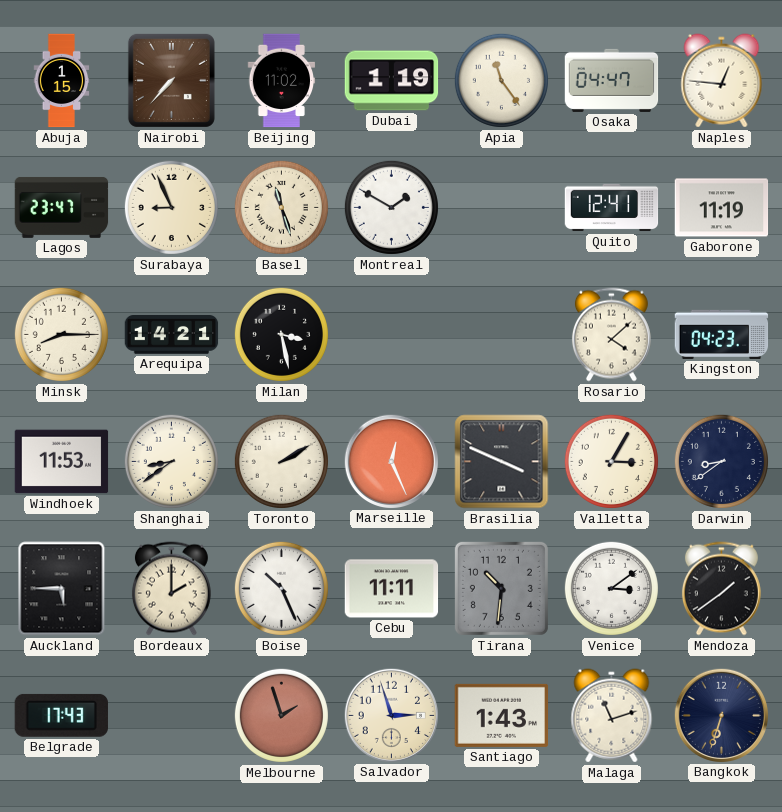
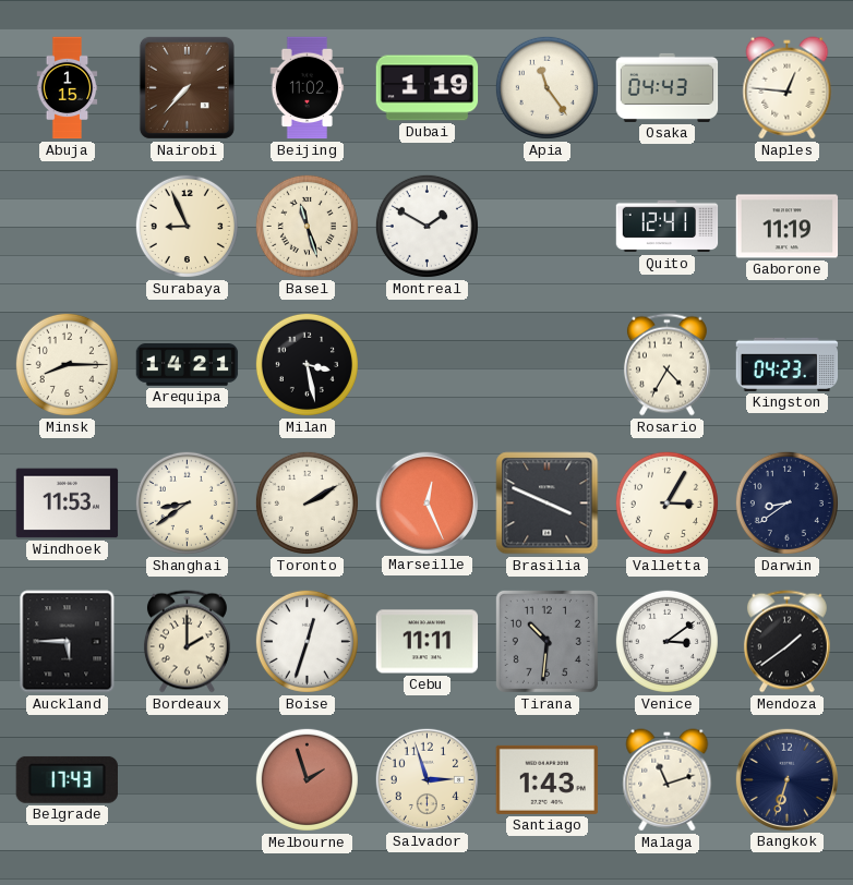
Osaka: 04:47 -> 04:43 (668, 87)
Lagos: 23:47 -> none (62, 207)
Rosario: 4:08 -> 4:35 (666, 365)
Boise: 10:26 -> 12:33 (307, 641)
